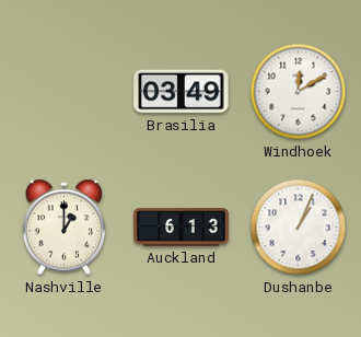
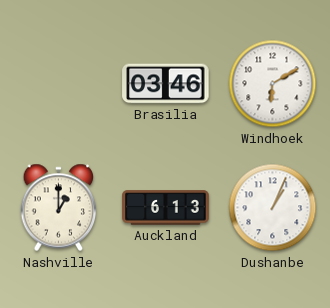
Brasilia: 03:49 -> 03:46 (166, 84)
Windhoek: 12:10 -> 6:10 (273, 84)
